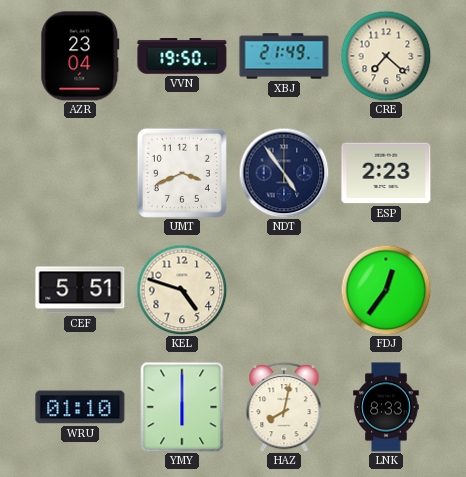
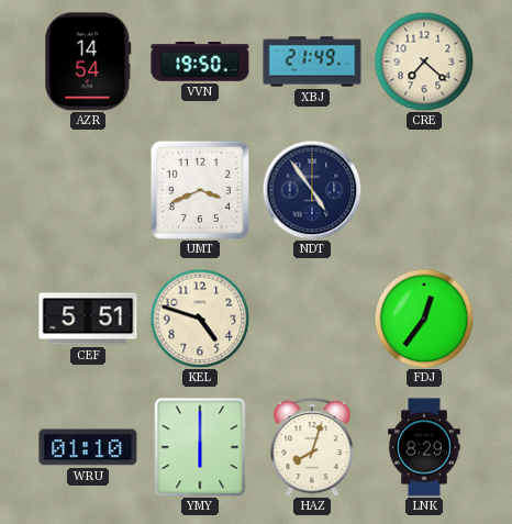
AZR: 23:04 -> 14:54 (88, 62)
ESP: 2:23 -> none (386, 173)
HAZ: 8:02 -> 8:03 (312, 447)
LNK: 8:33 -> 8:29 (424, 447)
